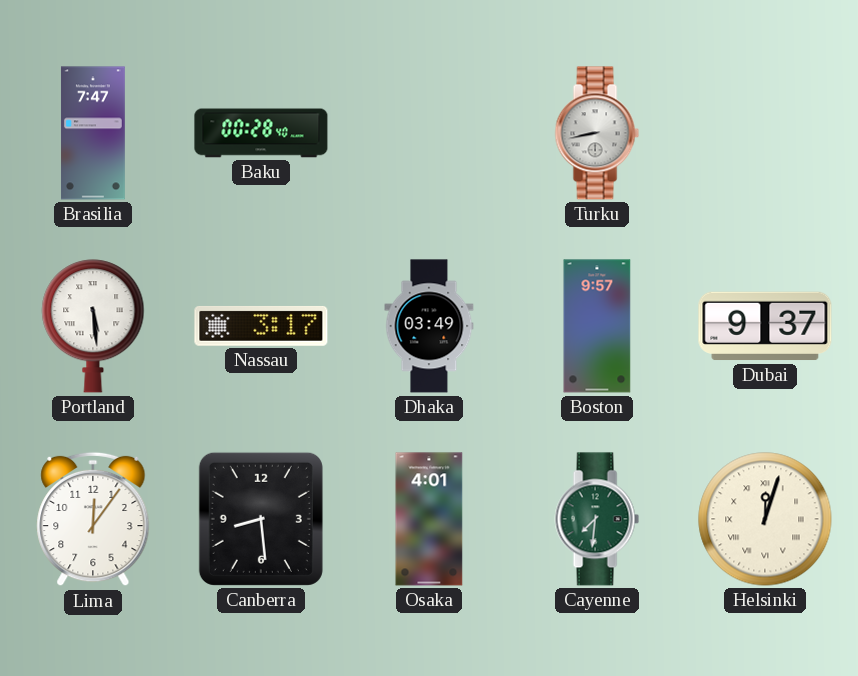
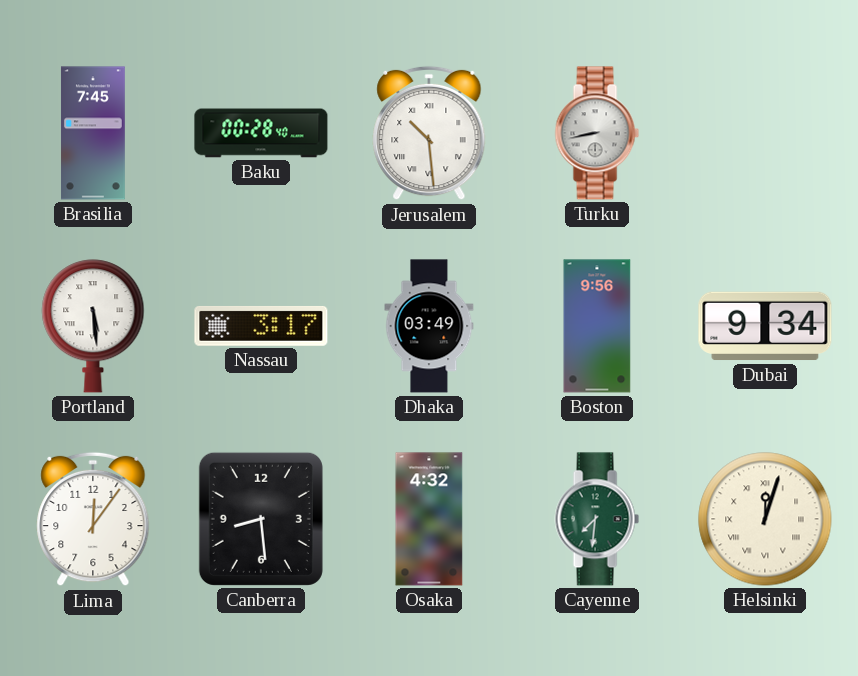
Brasilia: 7:47 -> 7:45 (93, 133)
Jerusalem: none -> 10:29 (429, 133)
Boston: 9:57 -> 9:56 (597, 326)
Dubai: 9:37 -> 9:34 (765, 326)
Osaka: 4:01 -> 4:32 (429, 519)
